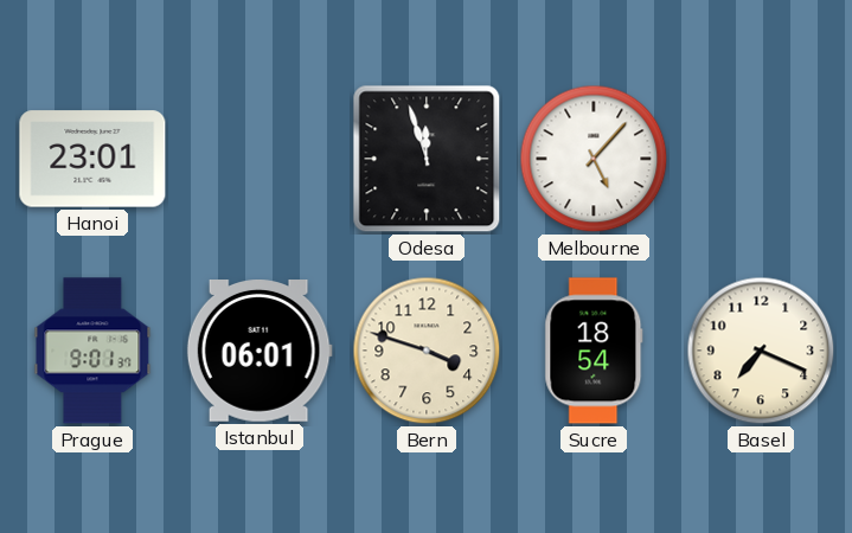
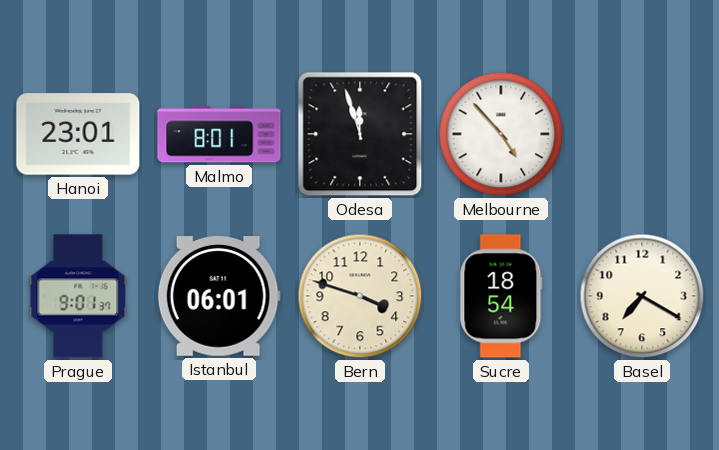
Malmo: none -> 8:01 (219, 134)
Melbourne: 5:07 -> 4:53 (501, 134)
Basel: 7:19 -> 7:20 (642, 296)
